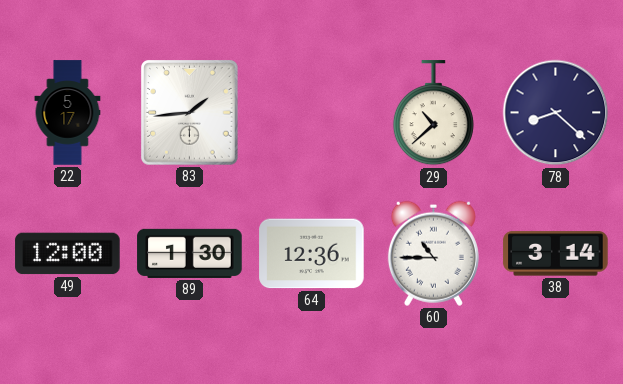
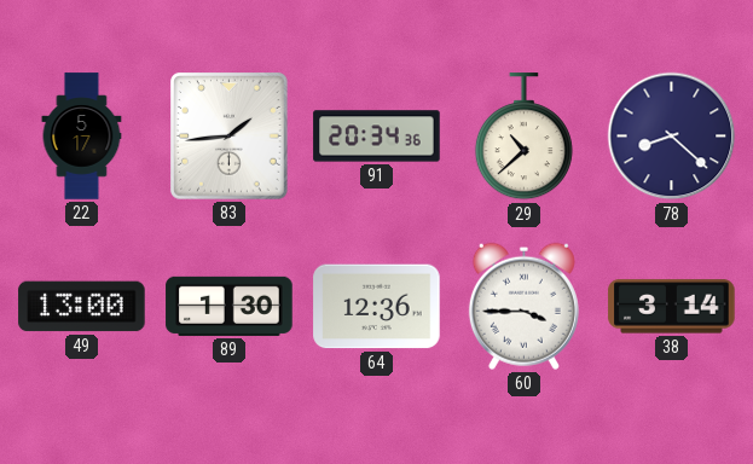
91: none -> 20:34 (377, 137)
49: 12:00 -> 13:00 (82, 307)
60: 10:45 -> 3:45 (523, 306)
